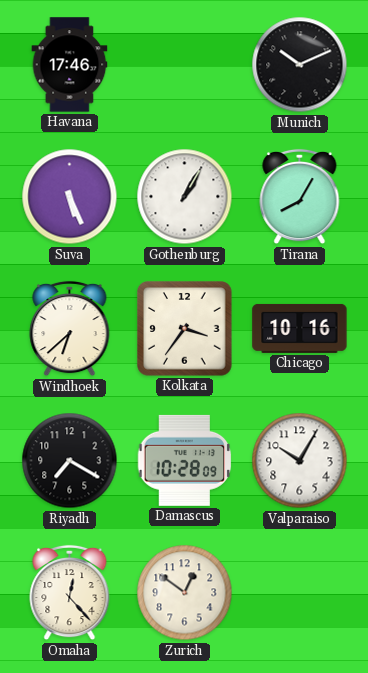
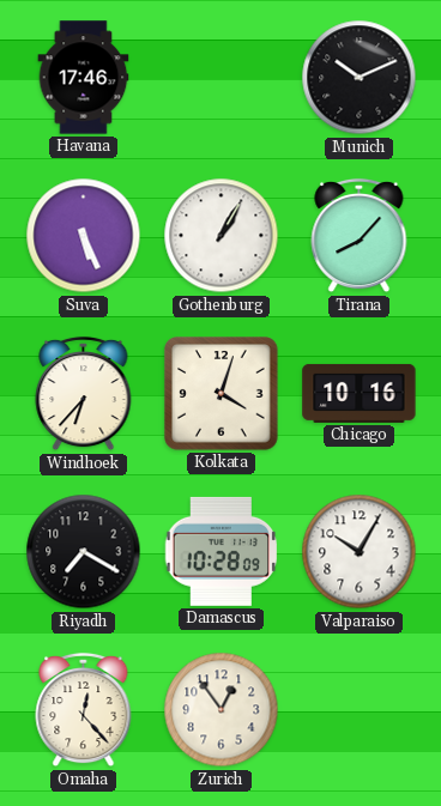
Tirana: 8:05 -> 8:07 (360, 236)
Windhoek: 6:38 -> 6:37 (84, 394)
Kolkata: 3:36 -> 4:03 (222, 394)
Zurich: 12:51 -> 12:54 (222, 710)
